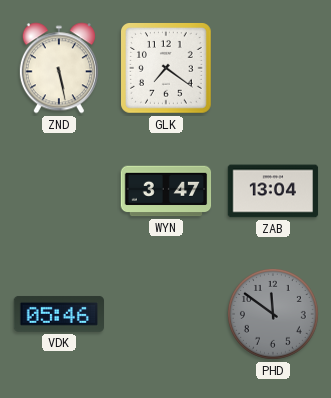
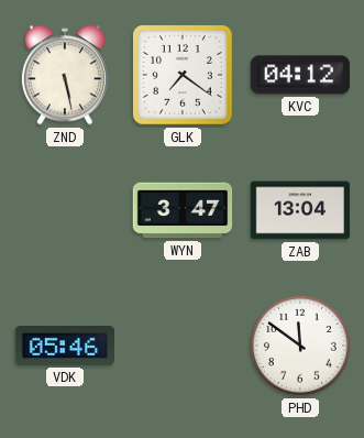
KVC: none -> 04:12 (299, 75)
PHD dial: grey -> white (300, 346)
